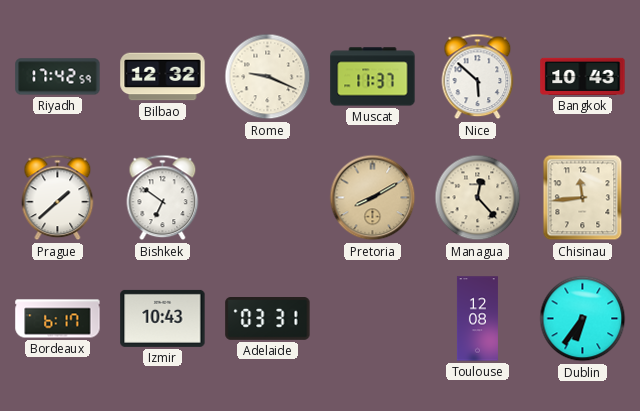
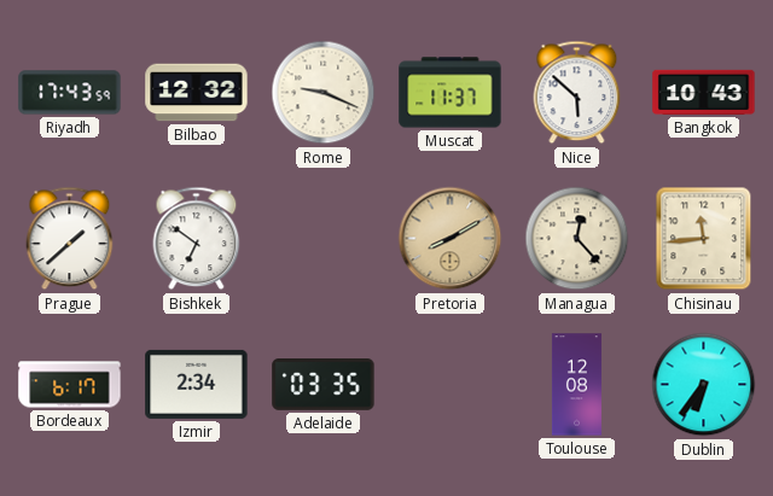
Riyadh: 17:42 -> 17:43 (70, 93)
Izmir: 10:43 -> 2:34 (197, 384)
Adelaide: 03:31 -> 03:35 (324, 385)
